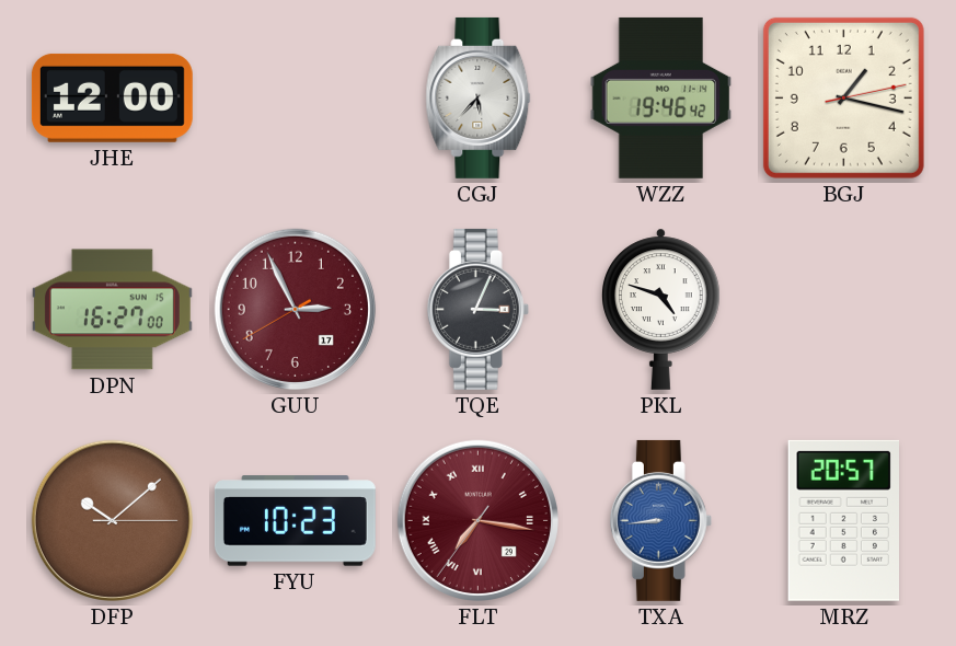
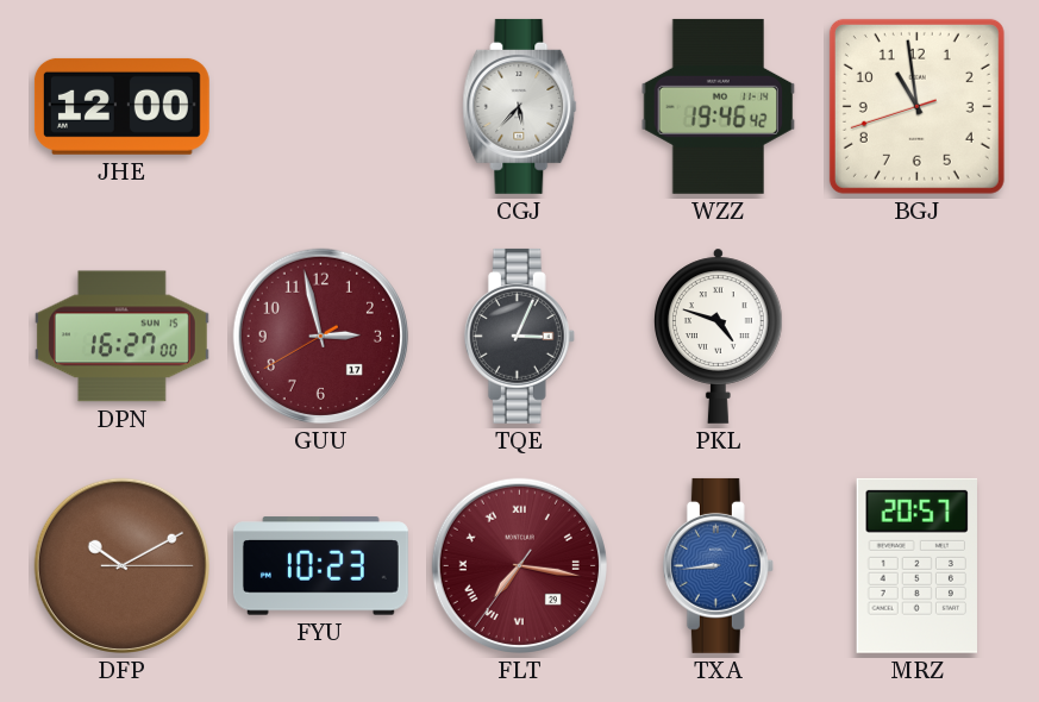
BGJ: 1:17 -> 10:58 (916, 106)
GUU: 2:55 -> 2:57 (320, 336)
DFP: 10:08 -> 10:10 (121, 565)
